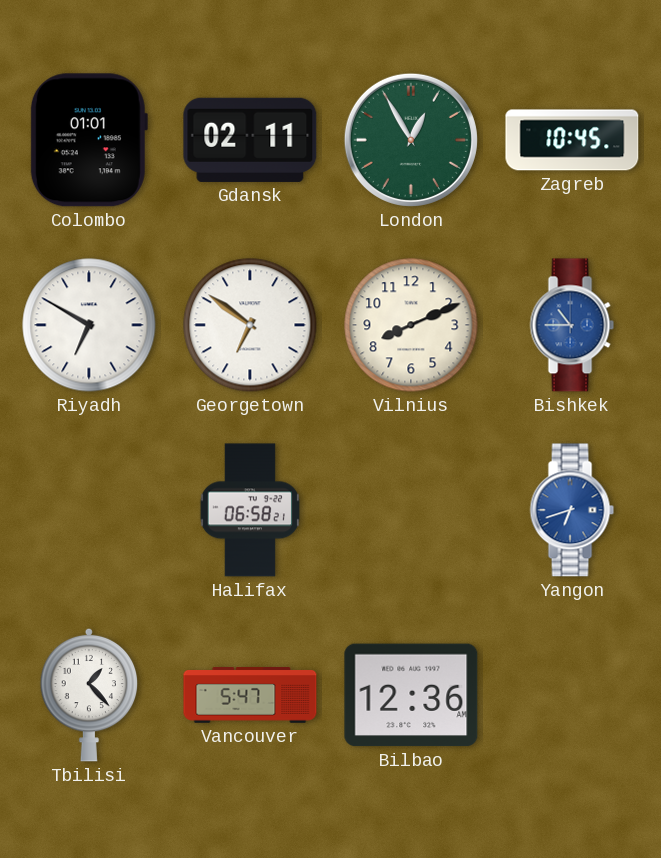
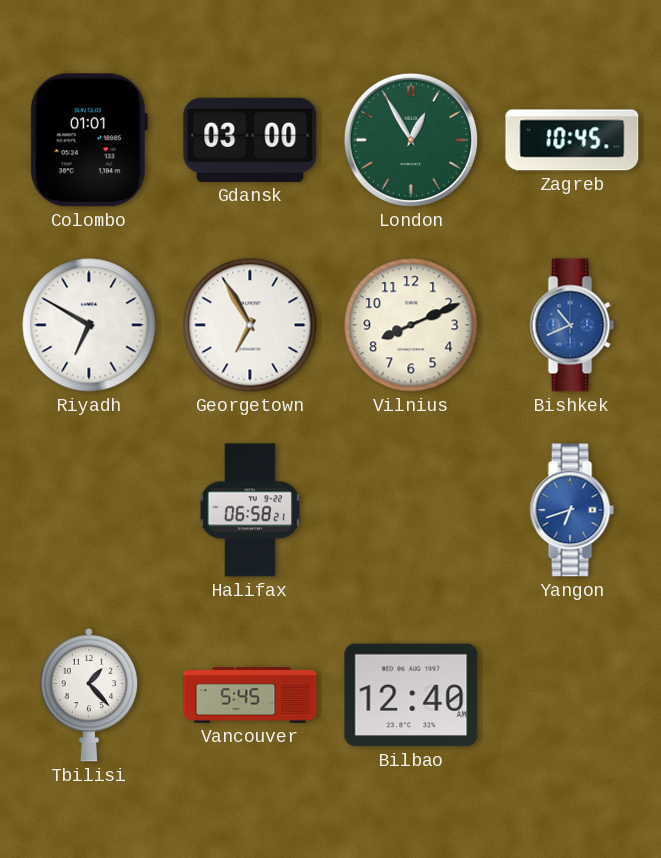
Gdansk: 02:11 -> 03:00 (250, 140)
Georgetown: 6:51 -> 6:55 (250, 325)
Bishkek: 10:45 -> 10:41 (572, 325)
Vancouver: 5:47 -> 5:45 (250, 695)
Bilbao: 12:36 -> 12:40 (411, 695)
